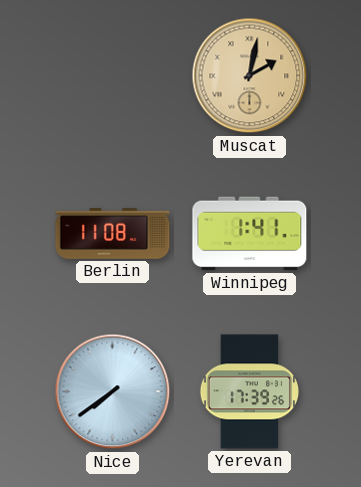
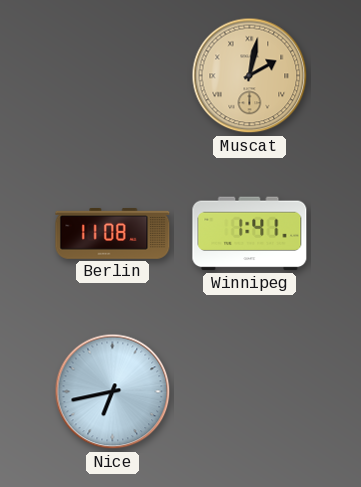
Nice: 7:39 -> 6:43 (113, 392)
Yerevan: 17:39 -> none (249, 392)
